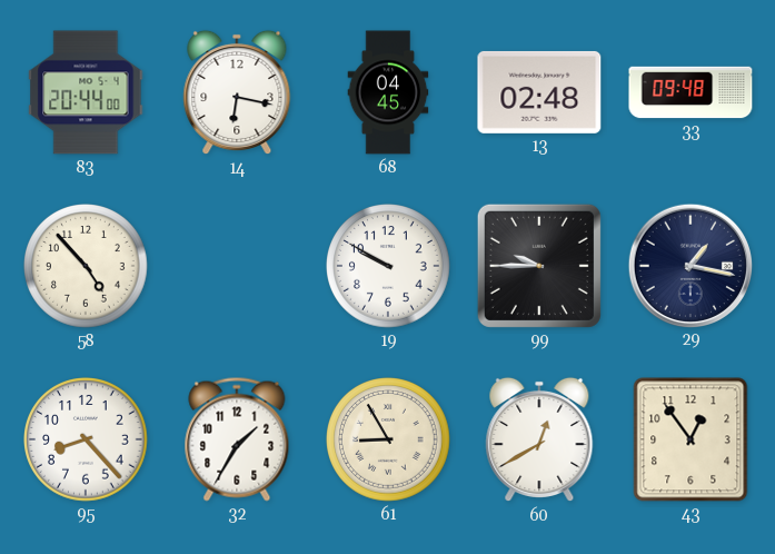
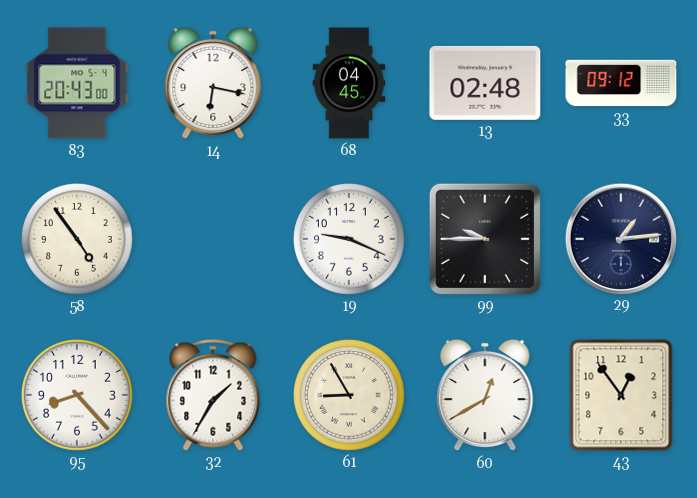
83: 20:44 -> 20:43 (77, 83)
33: 09:48 -> 09:12 (621, 83)
58: 4:53 -> 4:54 (78, 240)
19: 9:50 -> 9:19 (350, 240)
29: 1:17 -> 1:14 (620, 238)
